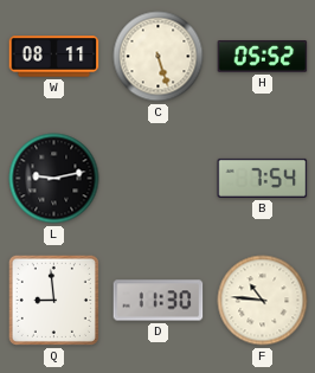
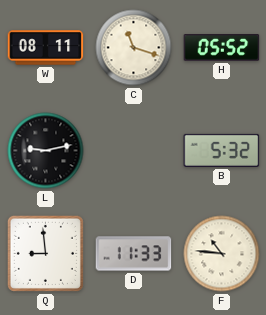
C: 5:27 -> 11:18 (134, 48)
B: 7:54 -> 5:32 (222, 150)
D: 11:30 -> 11:33 (134, 254)
